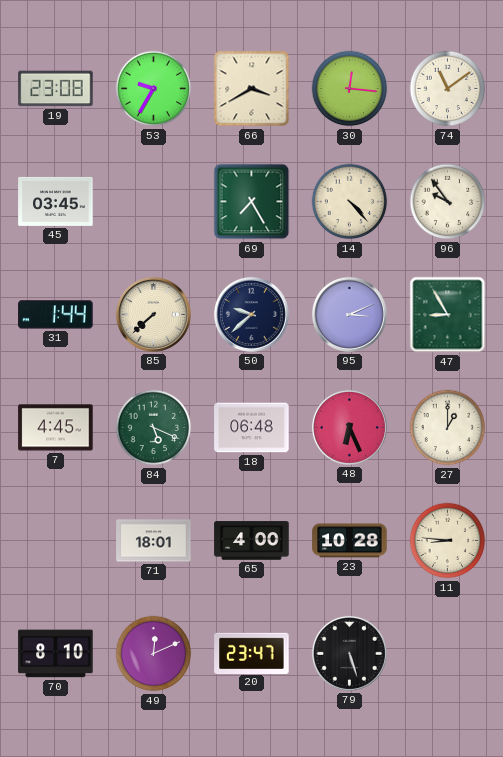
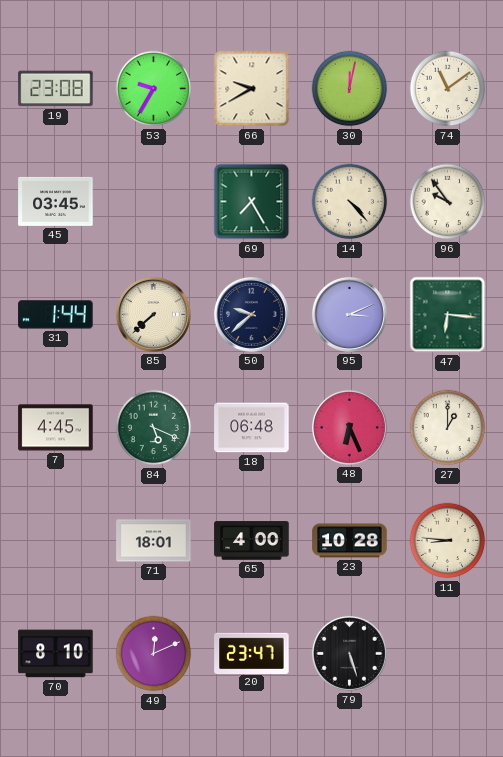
66: 3:40 -> 9:40 (252, 89)
30: 12:16 -> 12:02 (350, 89)
47: 8:55 -> 6:16 (448, 315)
